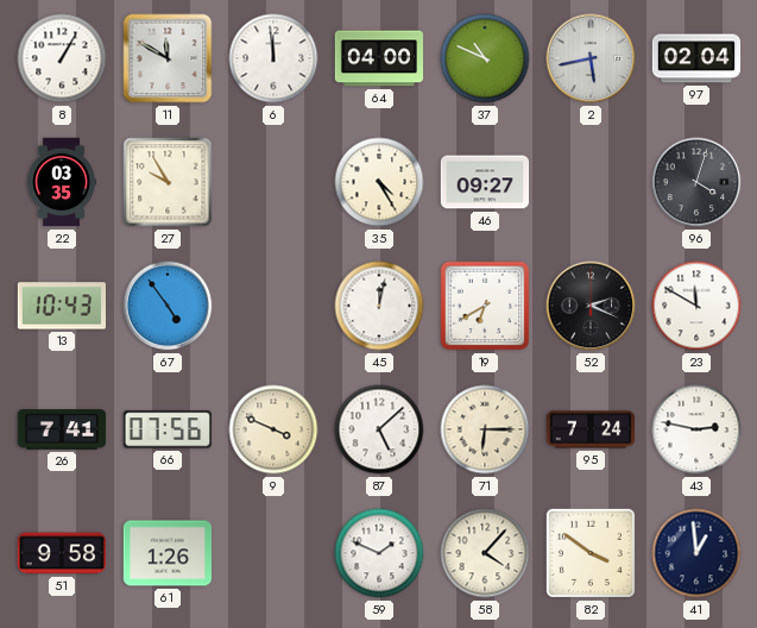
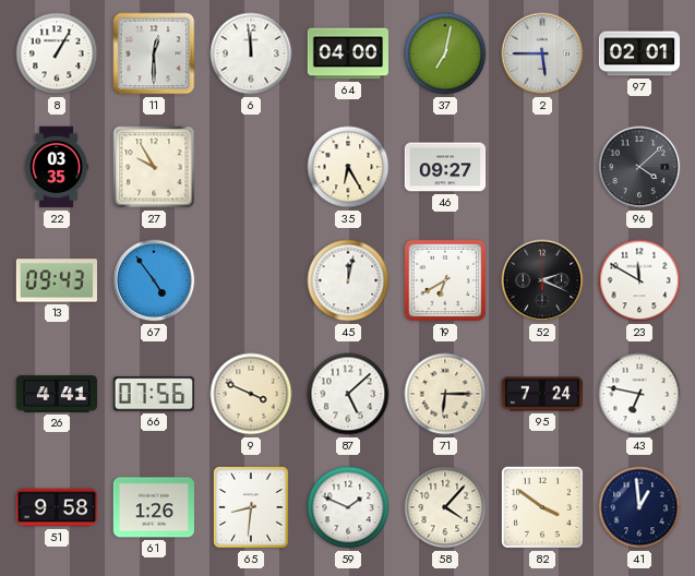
11: 11:50 -> 12:30 (154, 53)
37: 10:49 -> 7:02 (445, 53)
2: 5:43 -> 5:45 (542, 53)
97: 02:04 -> 02:01 (639, 53)
35: 4:25 -> 6:25 (348, 167)
96: 4:03 -> 4:08 (639, 167)
13: 10:43 -> 09:43 (56, 280)
26: 7:41 -> 4:41 (57, 394)
43: 2:47 -> 6:47 (639, 394)
65: none -> 8:31 (252, 508)
